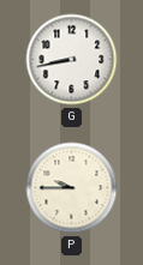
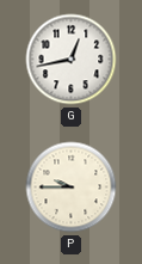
G: 8:43 -> 12:43 (72, 60)
